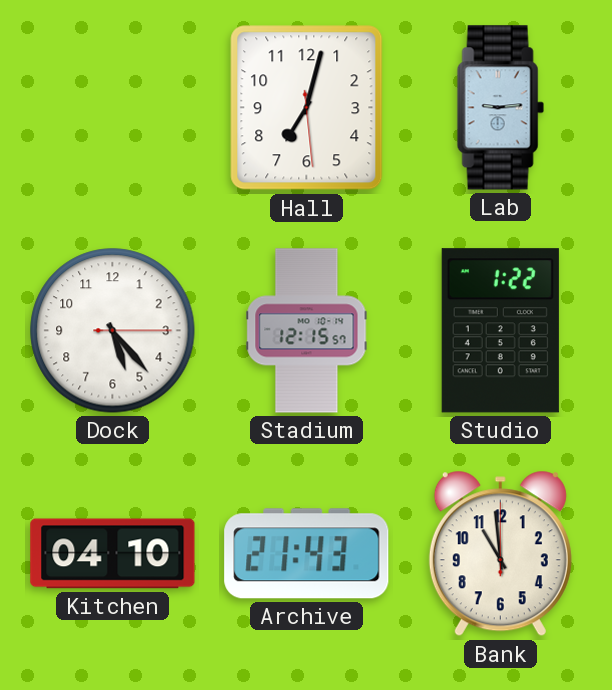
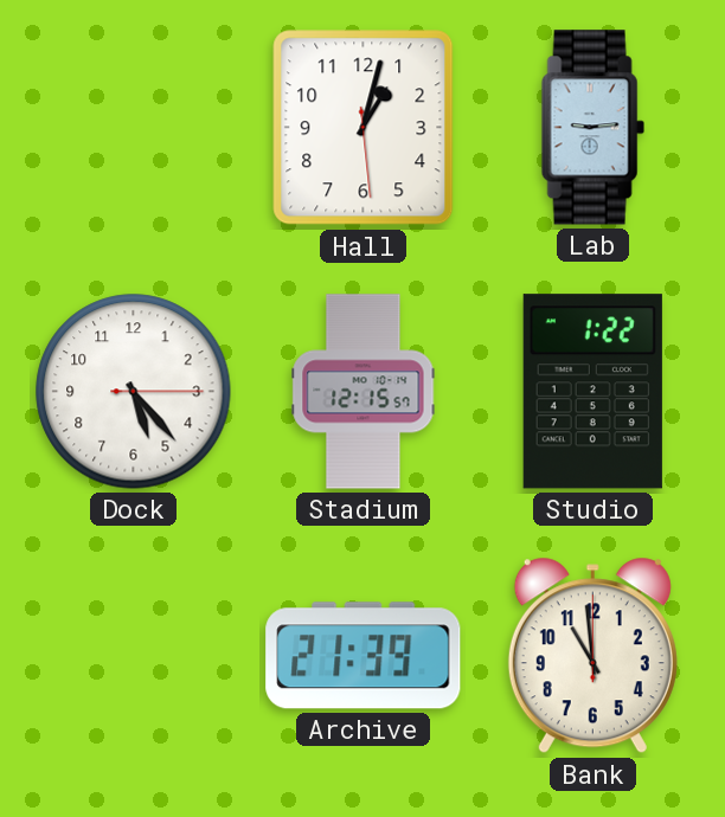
Hall: 7:02 -> 1:02 (364, 128)
Kitchen: 04:10 -> none (113, 554)
Archive: 21:43 -> 21:39 (364, 656)
